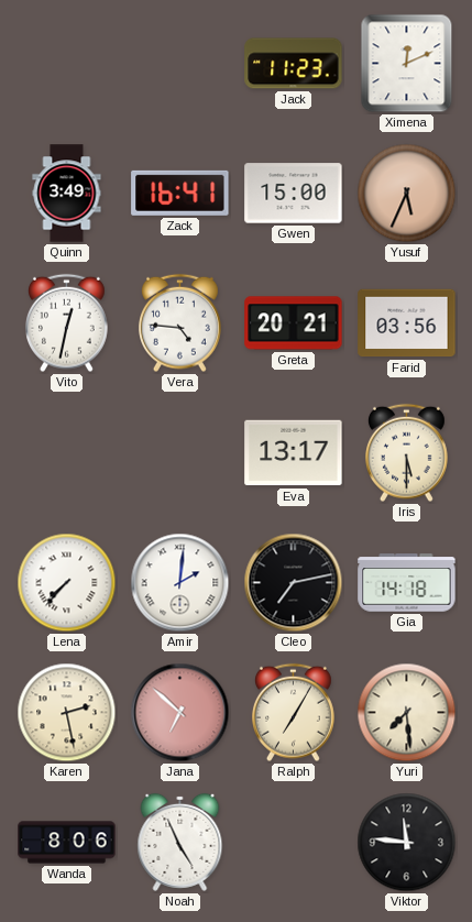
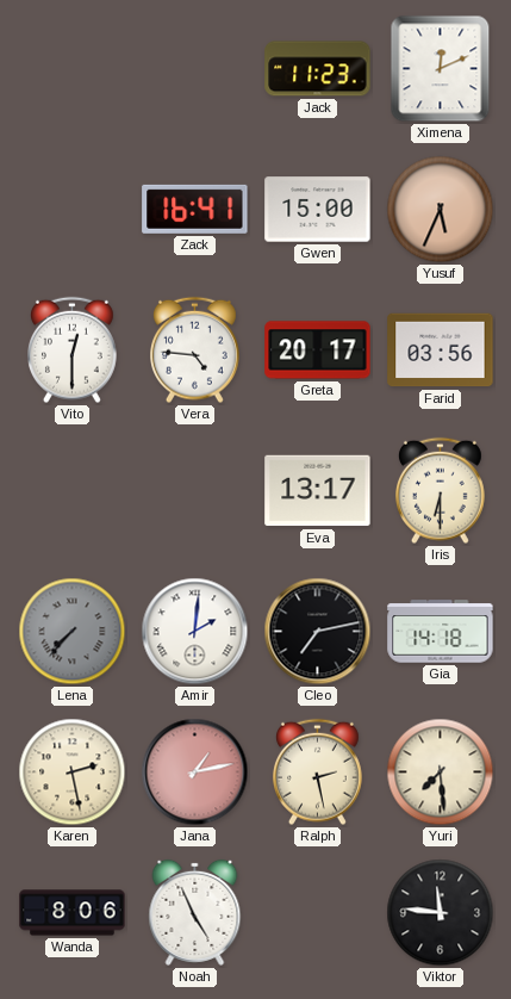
Quinn: 3:49 -> none (67, 194)
Vito: 12:32 -> 12:30 (73, 350)
Greta: 20:21 -> 20:17 (318, 350)
Iris: 5:30 -> 6:30 (441, 491)
Lena dial: white -> grey (73, 632)
Jana: 6:52 -> 1:13 (195, 772)
Ralph: 7:05 -> 2:28 (318, 772)
